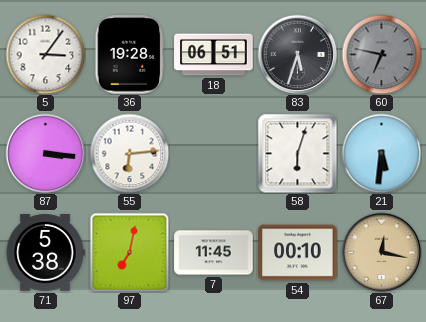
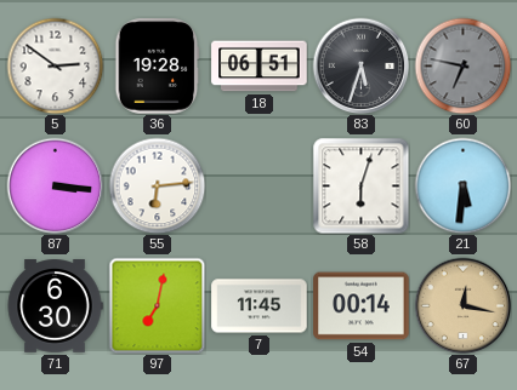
5: 3:06 -> 2:51 (55, 65)
71: 5:38 -> 6:30 (55, 306)
54: 00:10 -> 00:14 (362, 306)
